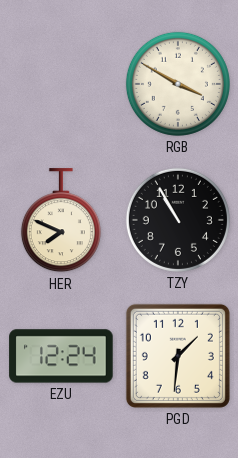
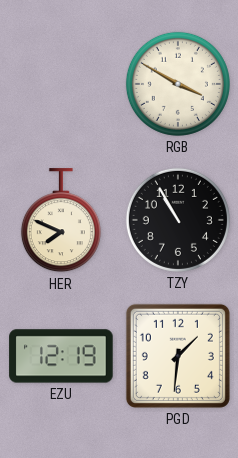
EZU: 12:24 -> 12:19 (61, 356)
